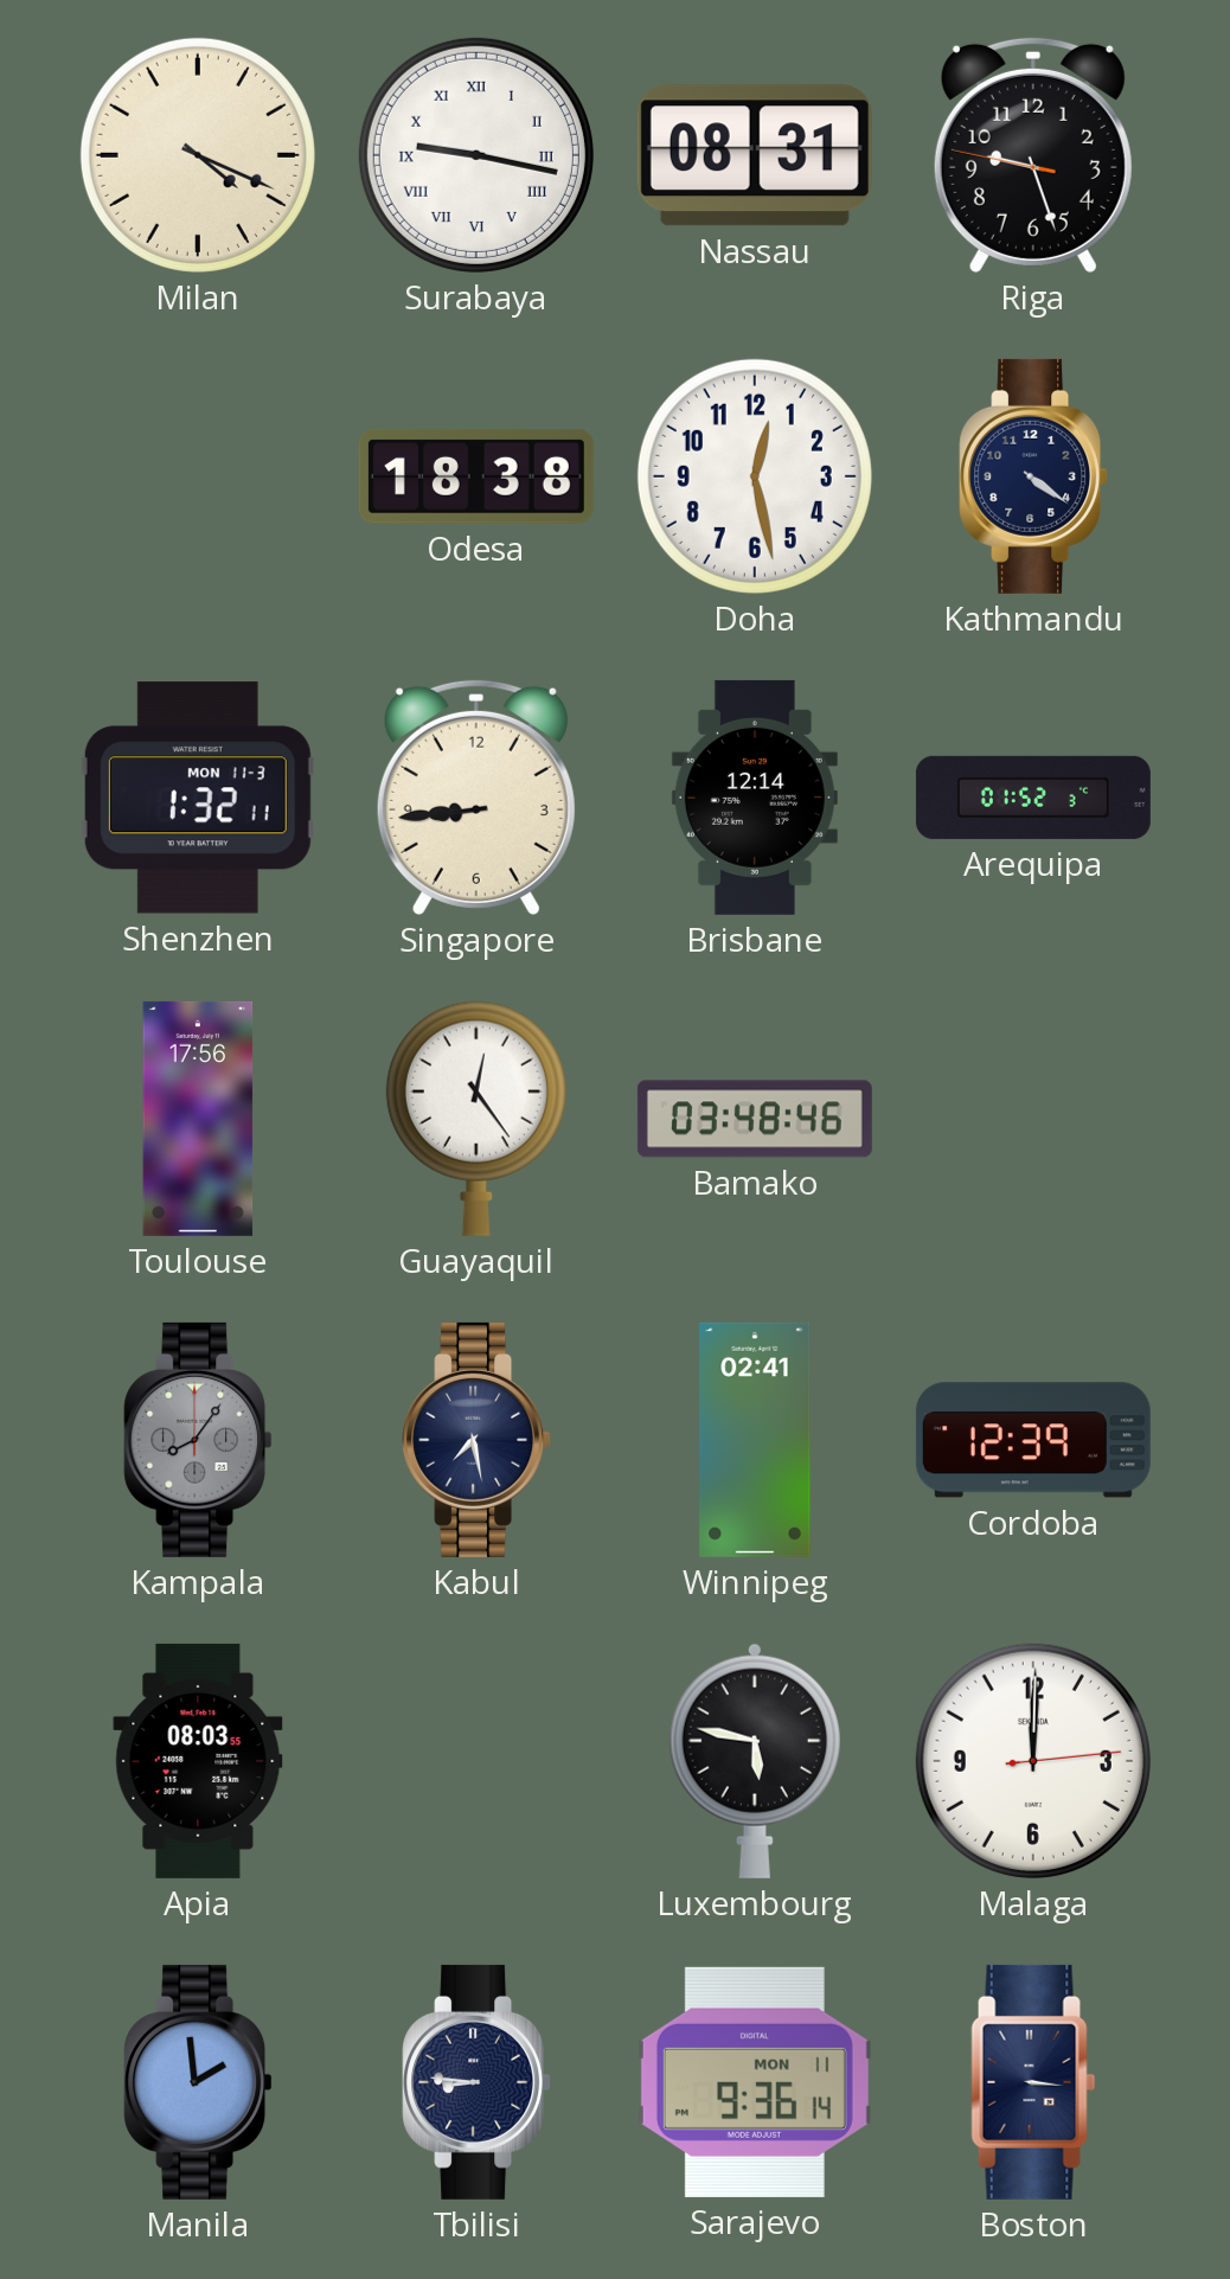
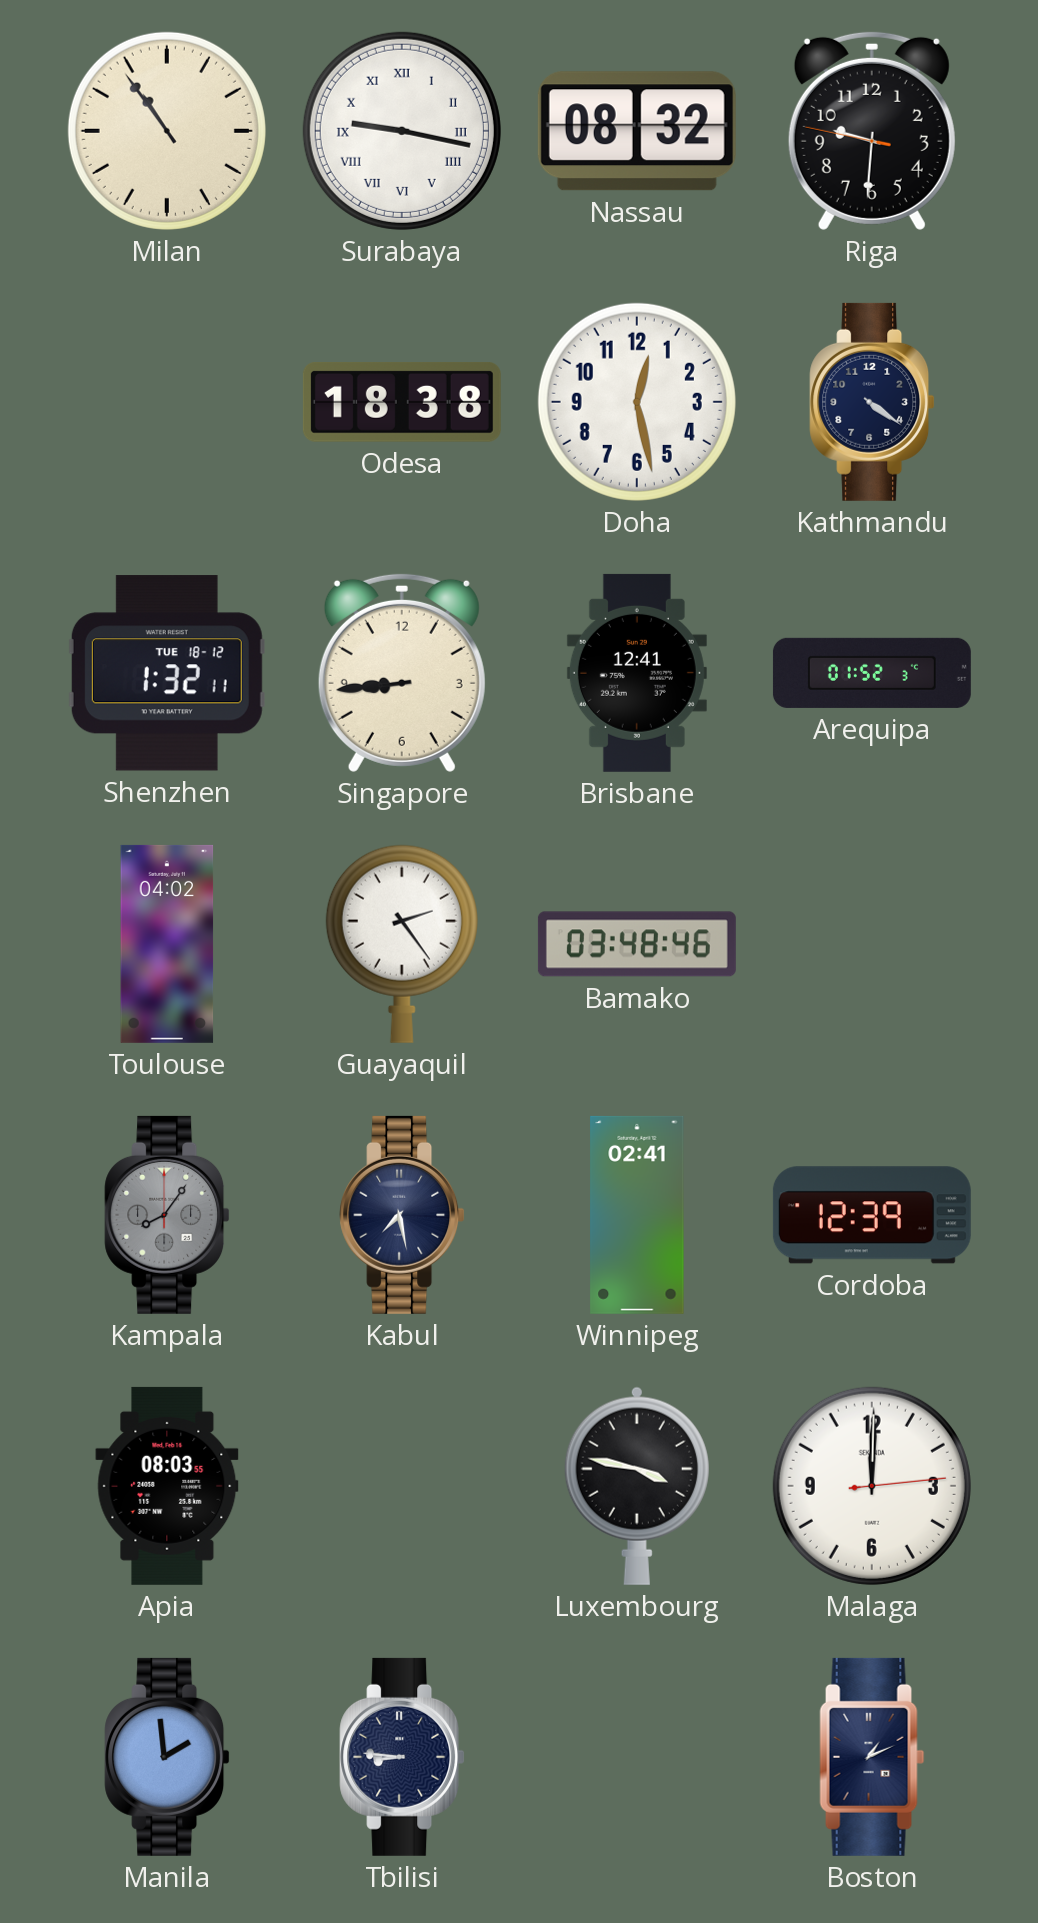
Milan: 4:19 -> 10:54 (167, 131)
Nassau: 08:31 -> 08:32 (637, 131)
Riga: 9:26 -> 9:30 (872, 130)
Shenzhen date: MON 11-3 -> TUE 18-12 (167, 673)
Brisbane: 12:14 -> 12:41 (637, 673)
Toulouse: 17:56 -> 04:02 (167, 944)
Guayaquil: 12:24 -> 2:24 (402, 944)
Luxembourg: 5:47 -> 3:47 (637, 1486)
Sarajevo: 9:36 -> none (755, 2082)
Boston: 3:16 -> 1:11 (872, 1757)
